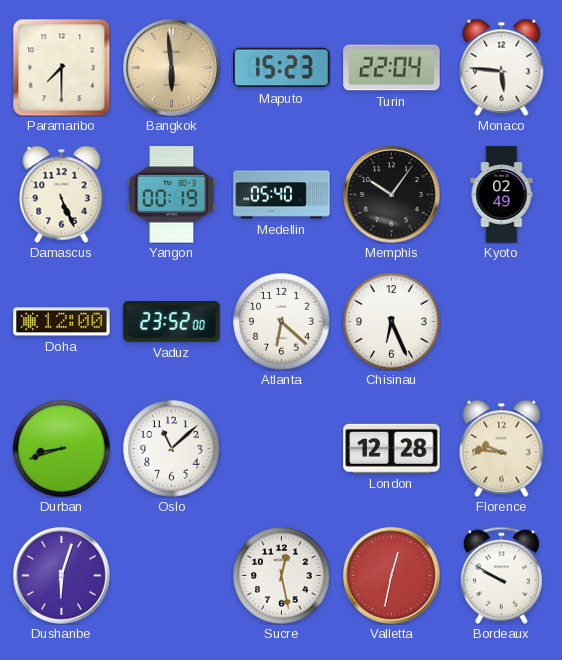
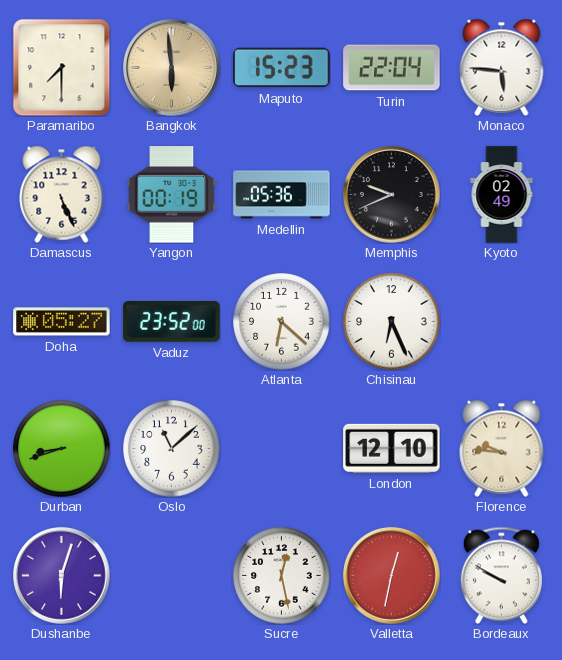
Medellin: 05:40 -> 05:36 (282, 195)
Memphis: 10:06 -> 9:41 (392, 195)
Doha: 12:00 -> 05:27 (62, 322)
London: 12:28 -> 12:10 (392, 448)
